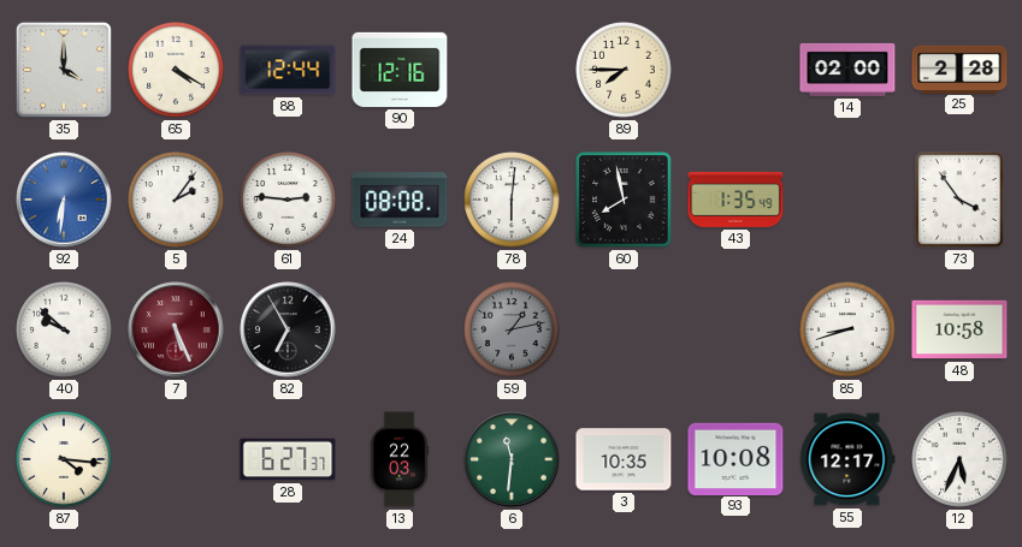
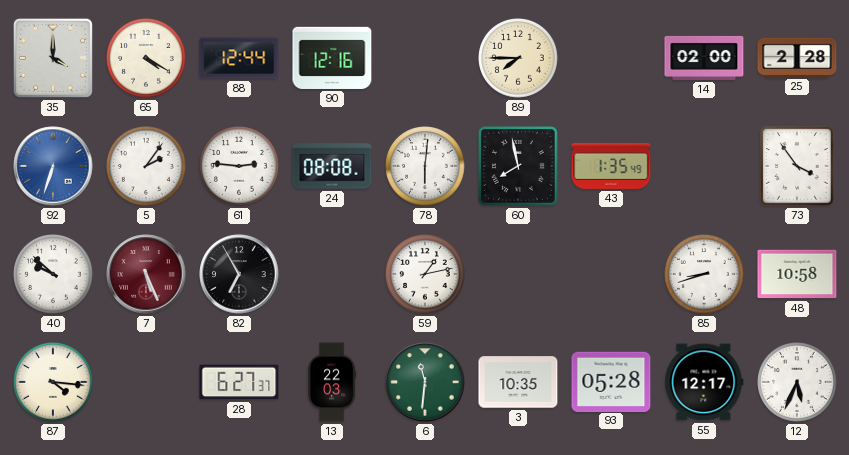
92: 6:31 -> 6:33 (53, 166)
59 dial: grey -> white (426, 275)
93: 10:08 -> 05:28 (611, 381)
